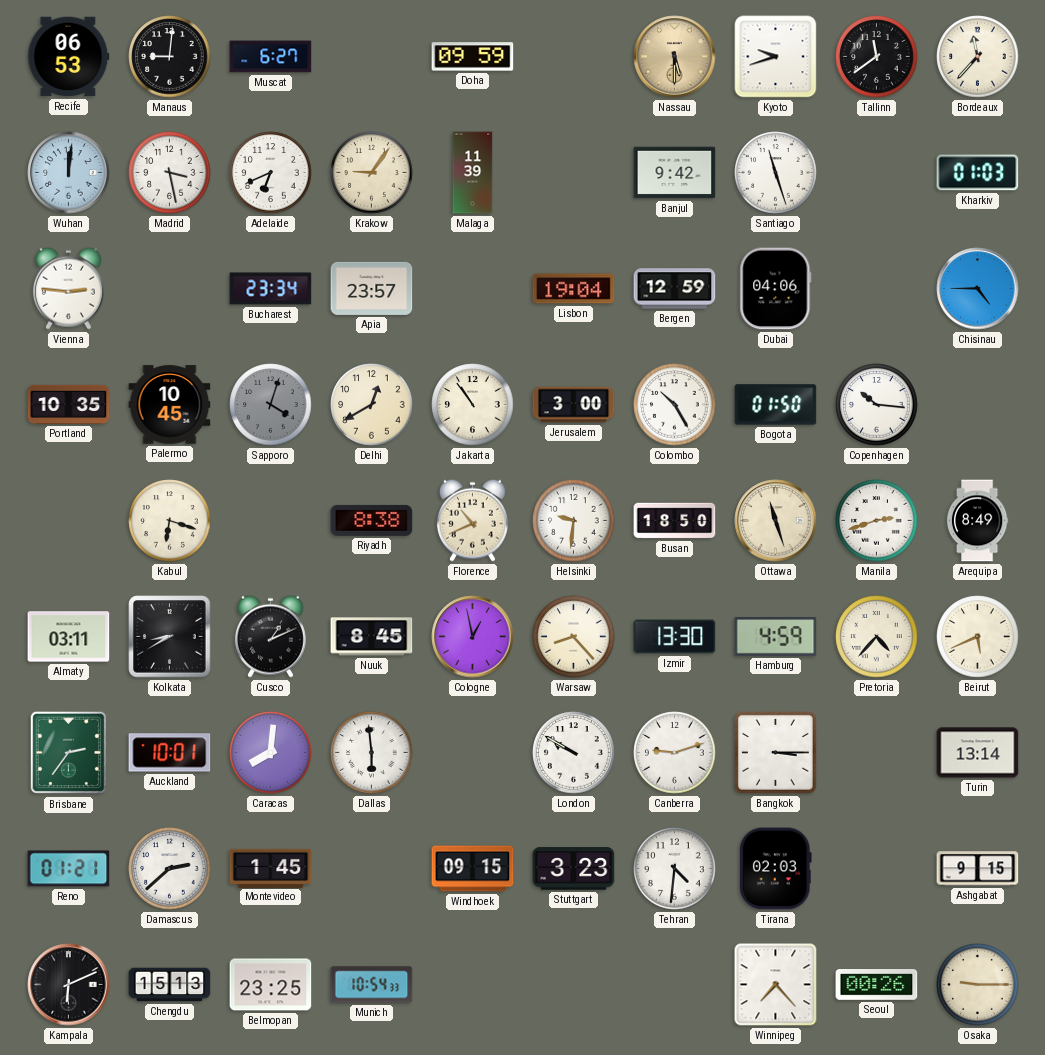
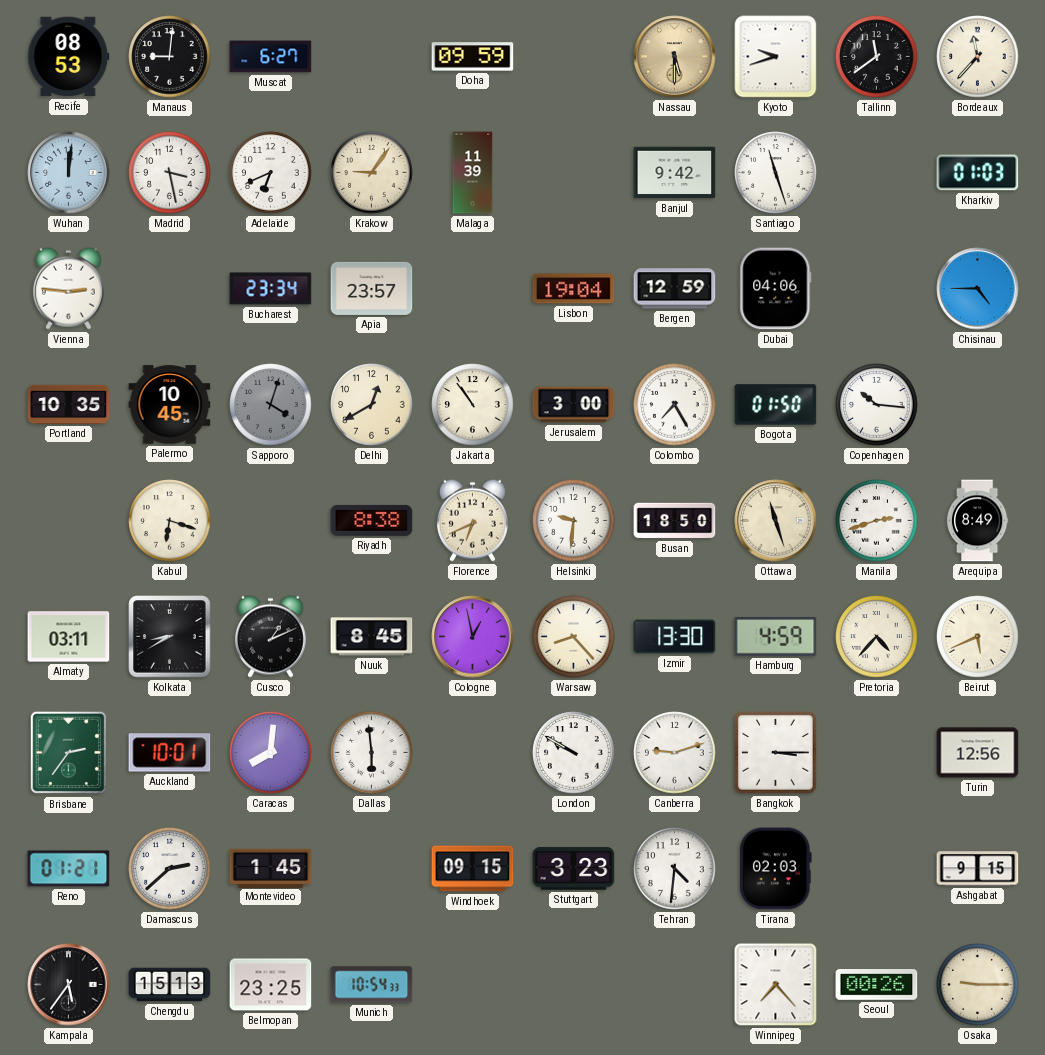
Recife: 06:53 -> 08:53 (69, 57)
Colombo: 10:25 -> 7:25 (675, 405)
Florence: 10:41 -> 6:41 (472, 520)
Turin: 13:14 -> 12:56 (978, 753)
Kampala: 6:11 -> 5:36 (69, 985)
